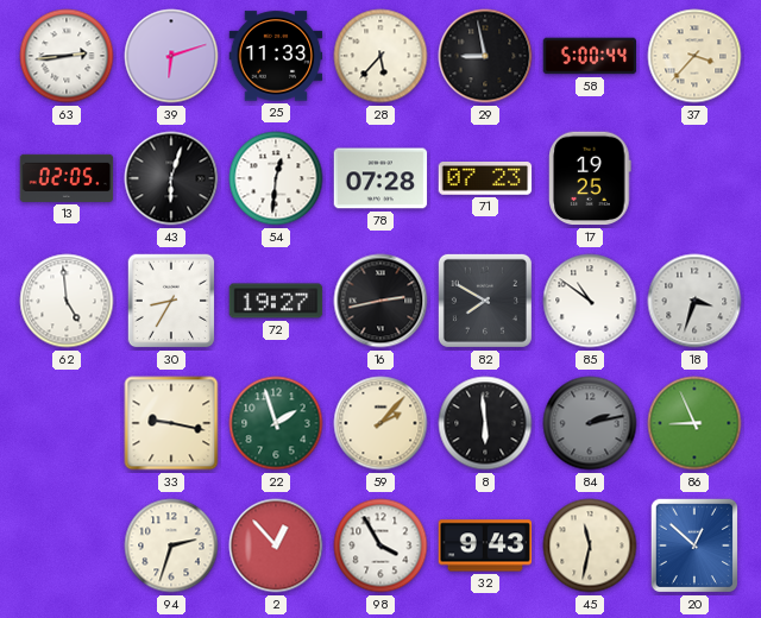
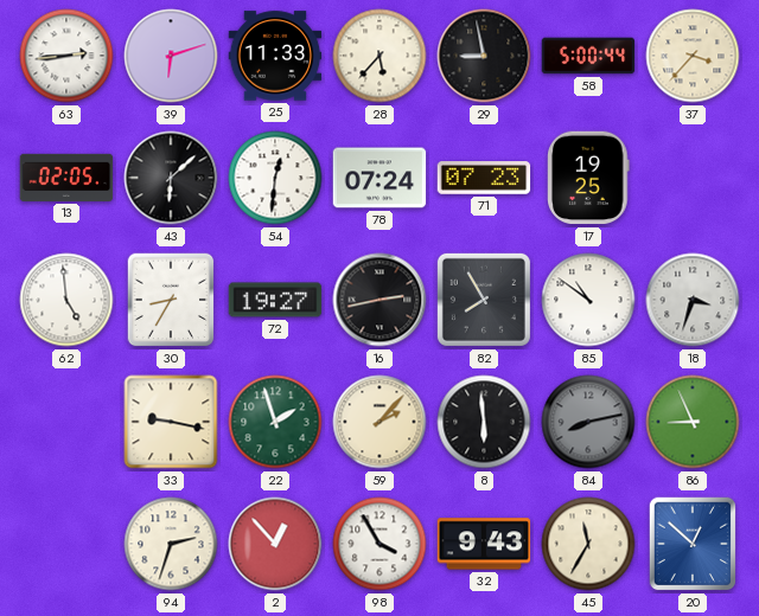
43: 6:03 -> 6:08 (171, 178)
78: 07:28 -> 07:24 (379, 178)
82: 7:50 -> 7:55 (484, 300)
84: 2:13 -> 8:13 (588, 422)
45: 11:32 -> 11:35 (588, 544)
